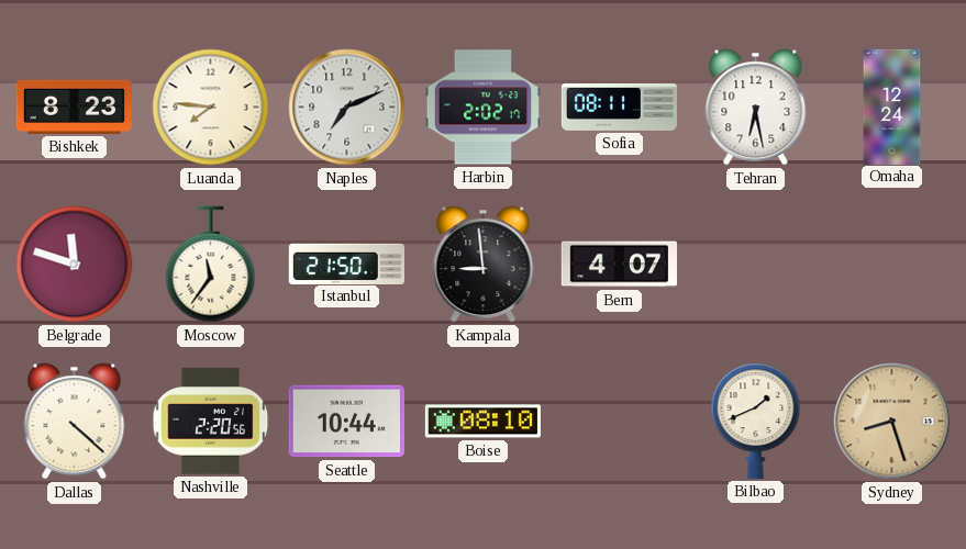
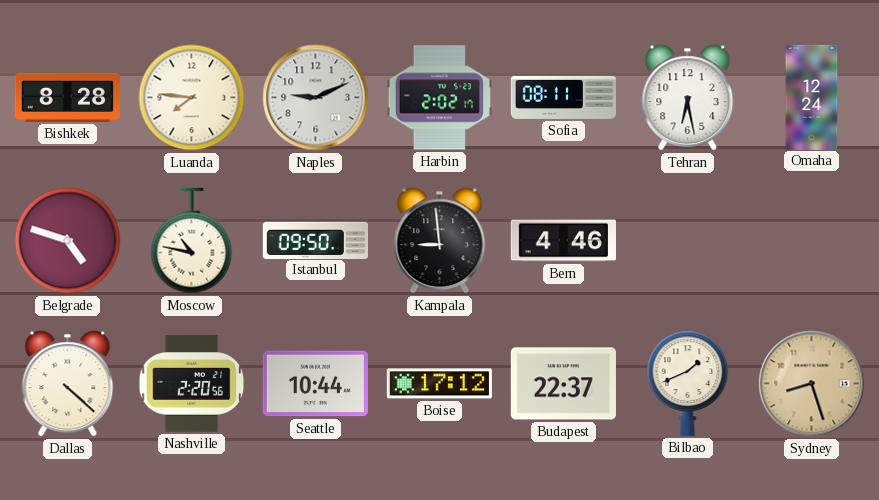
Bishkek: 8:23 -> 8:28 (67, 97)
Naples: 7:11 -> 9:11 (316, 98)
Belgrade: 11:48 -> 4:48 (68, 241)
Moscow: 11:36 -> 10:47 (192, 241)
Istanbul: 21:50 -> 09:50 (315, 240)
Bern: 4:07 -> 4:46 (563, 241)
Boise: 08:10 -> 17:12 (439, 384)
Budapest: none -> 22:37 (563, 384)
